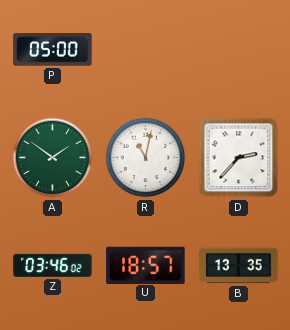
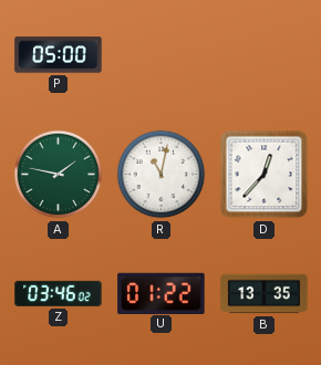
A: 1:51 -> 1:47 (59, 175)
D: 2:37 -> 12:37 (265, 175)
U: 18:57 -> 01:22 (162, 293)
